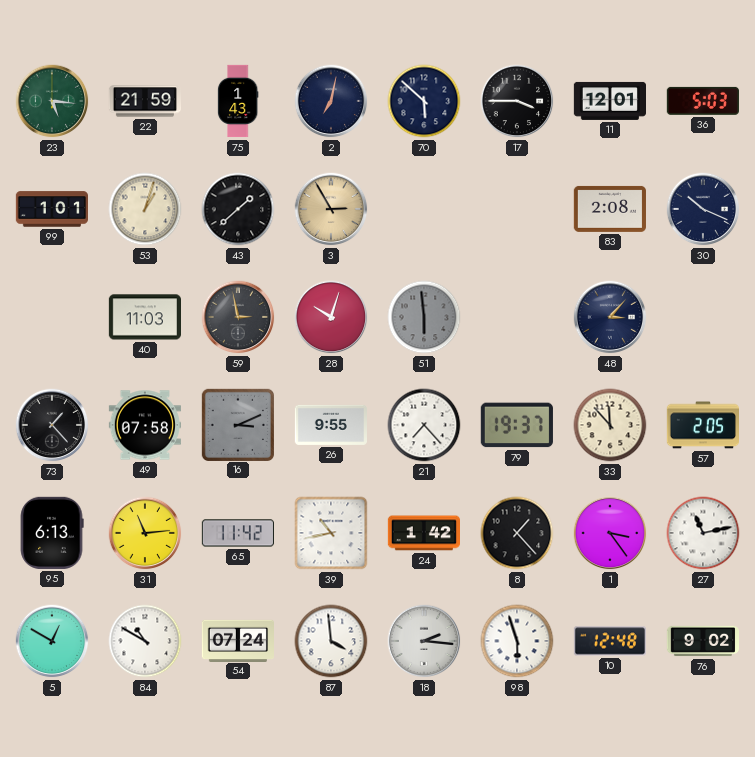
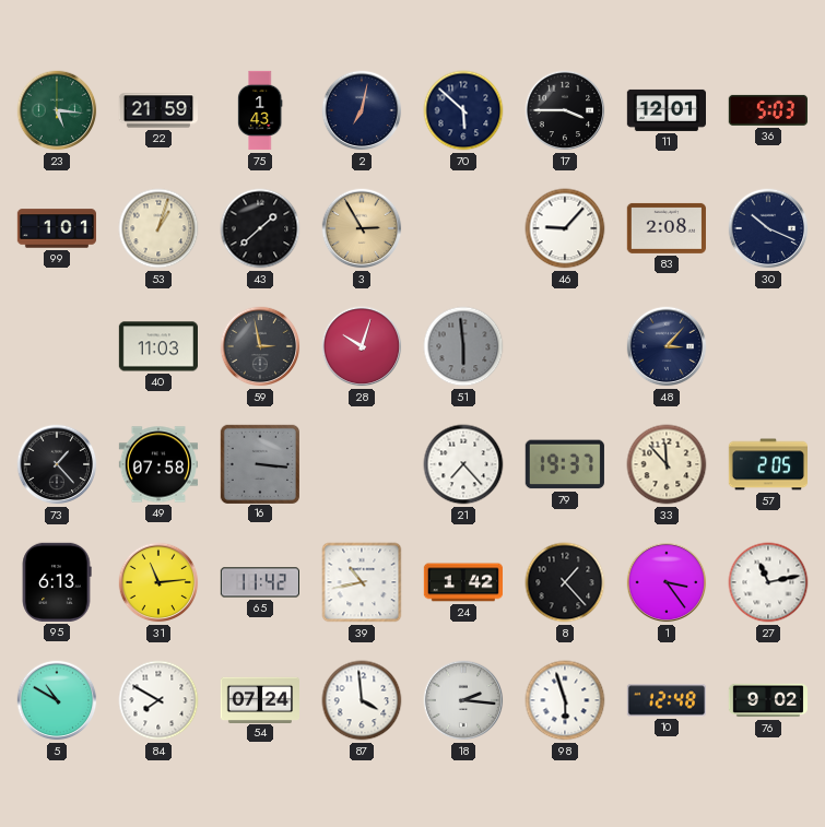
46: none -> 9:07 (565, 228)
16: 3:11 -> 3:16 (259, 463)
26: 9:55 -> none (330, 425)
5: 12:50 -> 10:50 (57, 700)
84: 10:50 -> 7:50 (158, 700)
